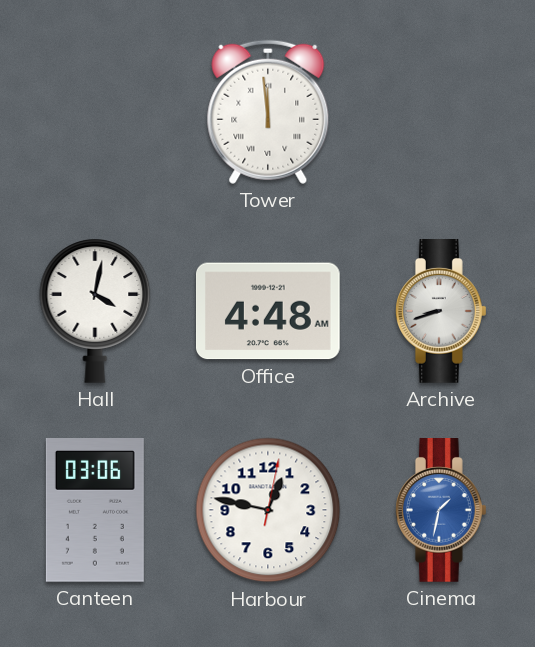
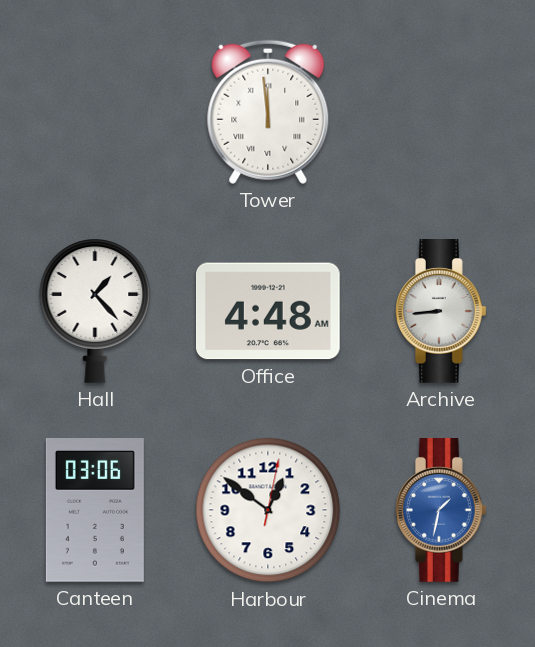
Hall: 4:02 -> 1:23 (95, 311)
Archive: 8:42 -> 8:44 (442, 312)
Harbour: 12:47 -> 12:51 (268, 510)
